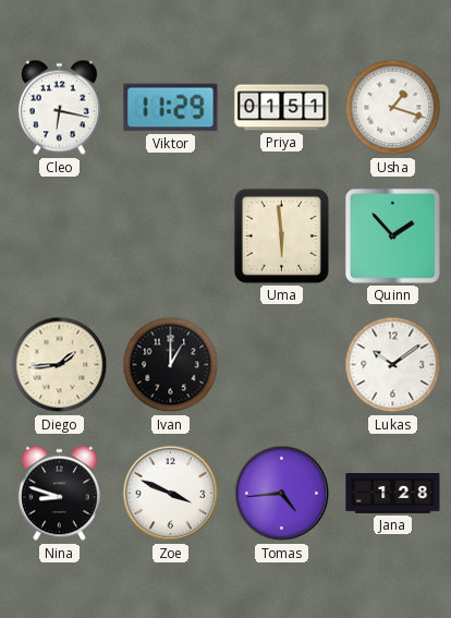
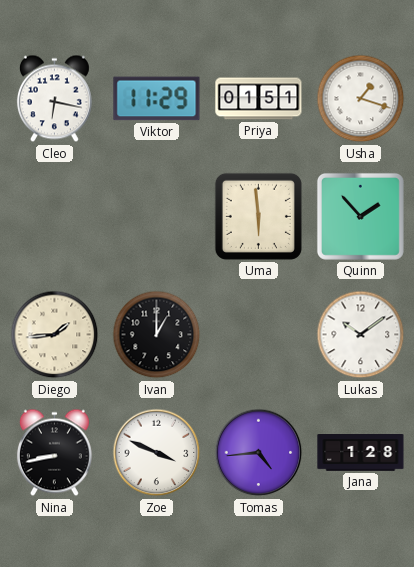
Nina: 8:48 -> 8:43 (54, 453)
